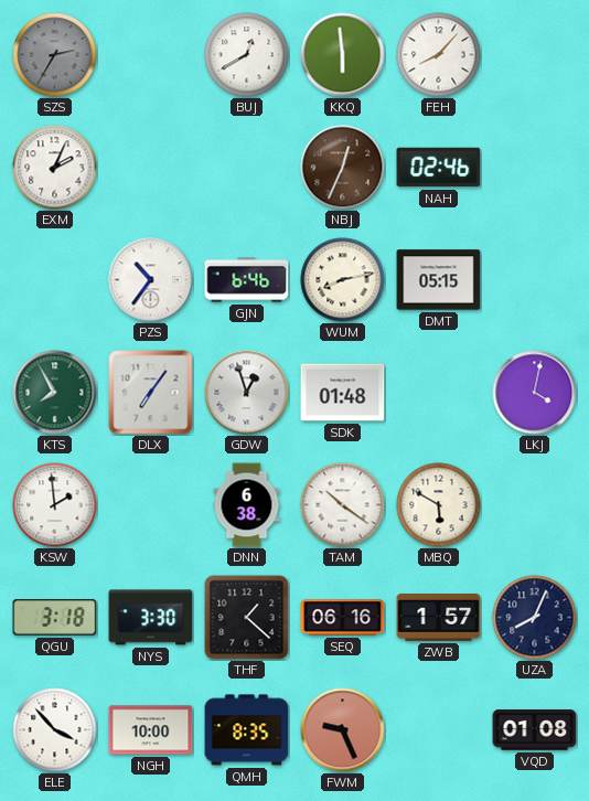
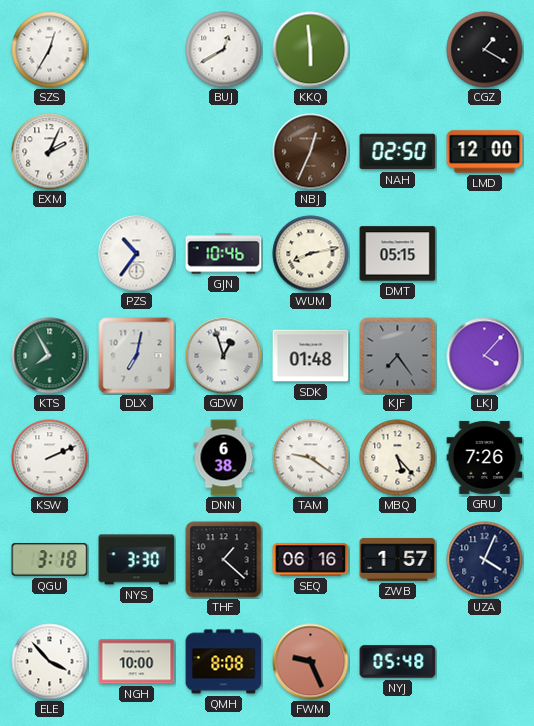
SZS: 2:35 -> 12:35 (50, 50)
SZS dial: grey -> white (50, 50)
FEH: 8:07 -> none (439, 55)
CGZ: none -> 1:20 (485, 50)
NAH: 02:46 -> 02:50 (398, 152)
LMD: none -> 12:00 (485, 152)
GJN: 6:46 -> 10:46 (224, 254)
DLX: 7:06 -> 7:02 (137, 356)
KJF: none -> 7:24 (398, 356)
LKJ: 4:02 -> 4:07 (485, 356)
KSW: 1:59 -> 2:11 (50, 458)
TAM: 10:21 -> 9:21 (311, 458)
MBQ: 5:50 -> 5:23 (398, 458)
GRU: none -> 7:26 (485, 457)
UZA: 8:04 -> 4:04 (485, 560)
QMH: 8:35 -> 8:08 (224, 662)
NYJ: none -> 05:48 (398, 662)
VQD: 01:08 -> none (535, 730)
